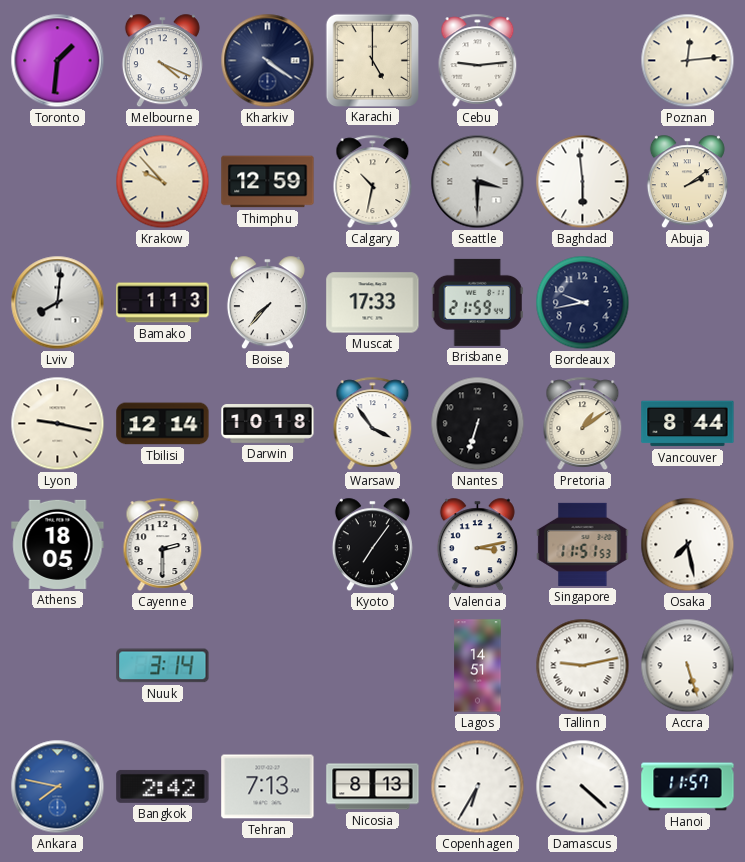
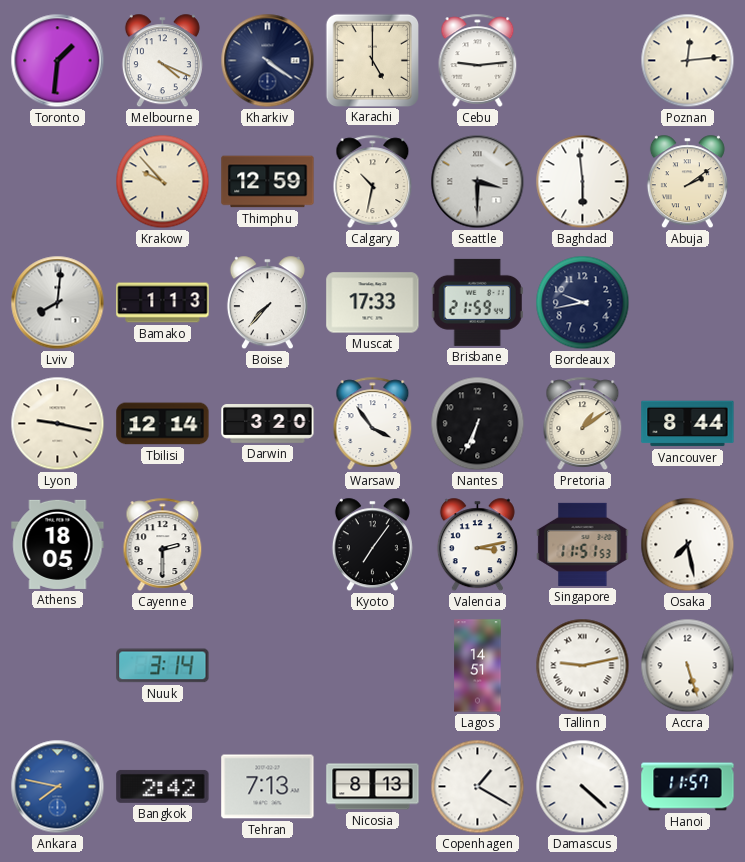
Darwin: 10:18 -> 3:20 (268, 424)
Nantes: 6:33 -> 6:34 (478, 424)
Copenhagen: 6:35 -> 1:20 (478, 787)
